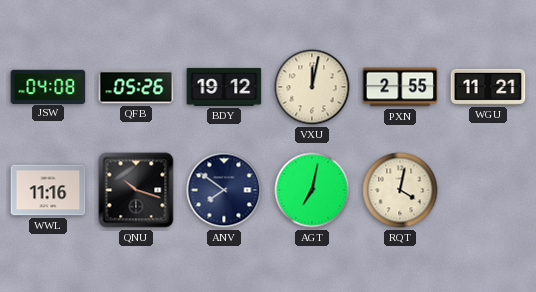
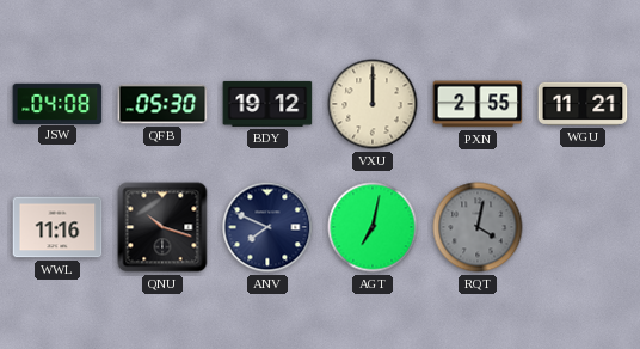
QFB: 05:26 -> 05:30 (162, 104)
VXU: 12:02 -> 12:00 (373, 104)
ANV: 7:51 -> 7:49 (267, 227)
RQT dial: cream -> grey (478, 227)
